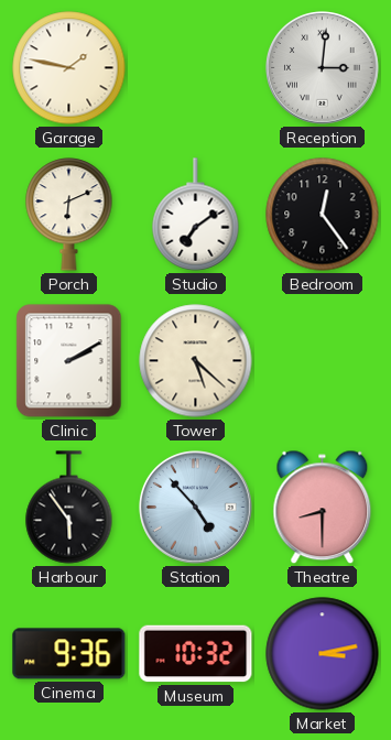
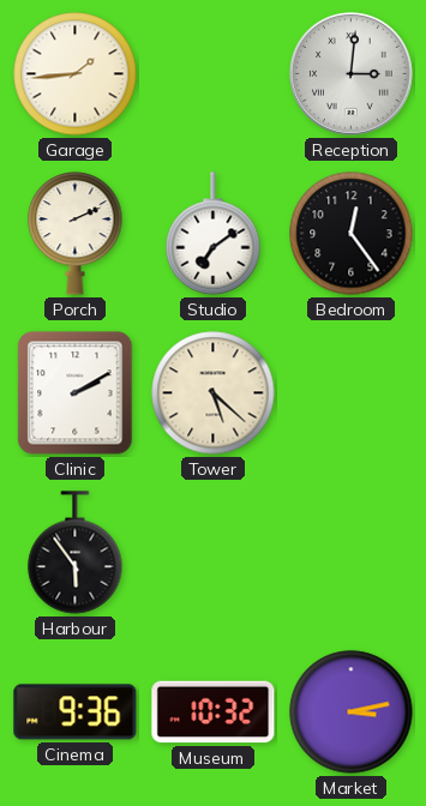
Garage: 1:47 -> 1:44 (76, 74)
Porch: 6:11 -> 2:11 (76, 234)
Station: 4:53 -> none (196, 508)
Theatre: 8:30 -> none (323, 508)
